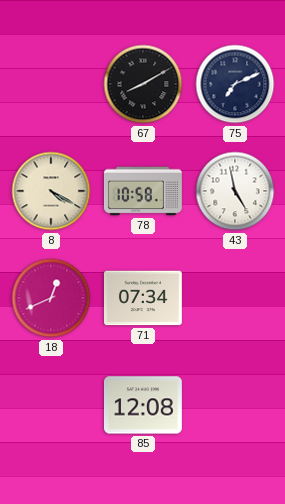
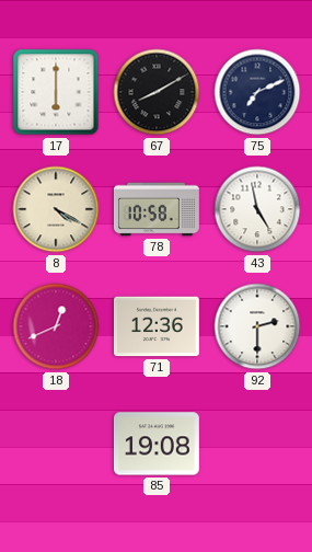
17: none -> 6:00 (56, 92)
71: 07:34 -> 12:36 (157, 326)
92: none -> 2:30 (257, 326)
85: 12:08 -> 19:08 (157, 444)
